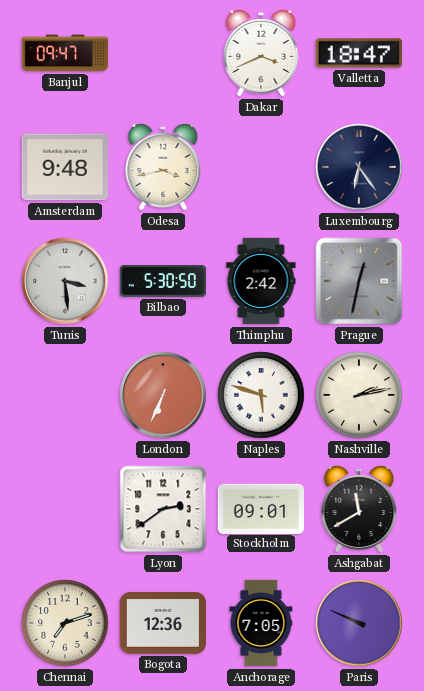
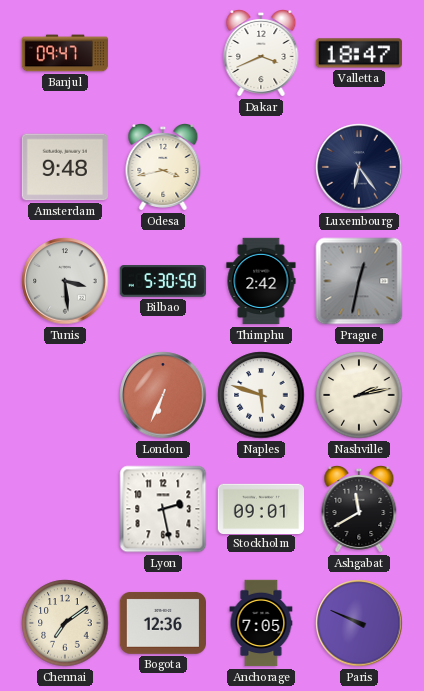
Lyon: 2:39 -> 2:28 (163, 509)
Chennai: 7:12 -> 7:09 (65, 623)
